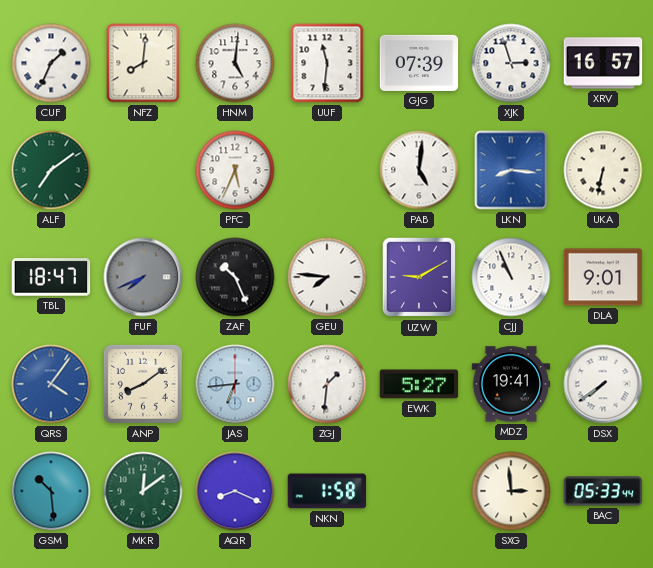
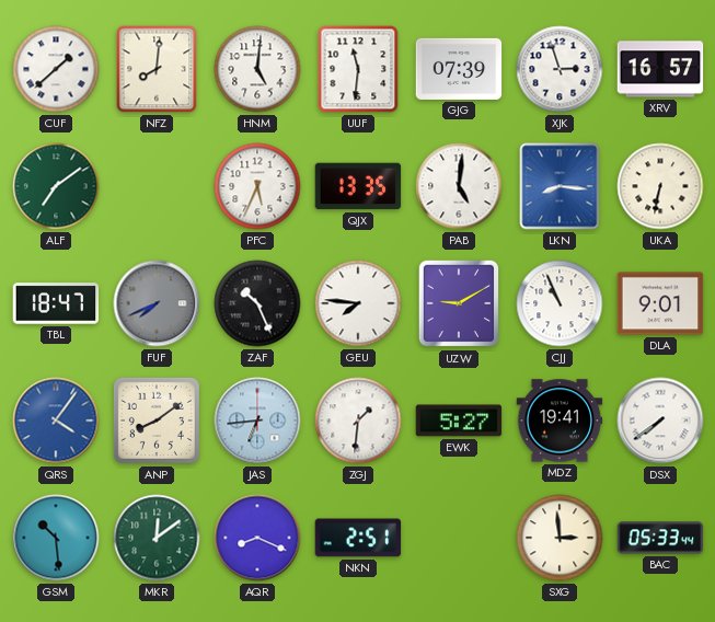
CUF: 1:34 -> 1:38 (56, 69)
QJX: none -> 13:35 (358, 186)
NKN: 1:58 -> 2:51 (358, 538)
